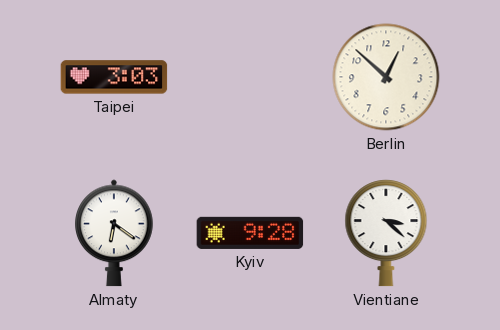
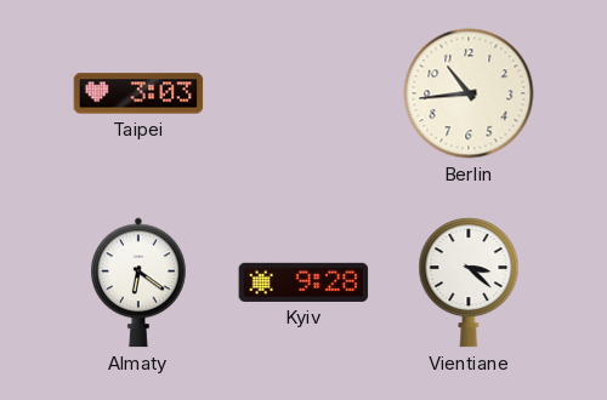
Berlin: 12:52 -> 10:44 (469, 93)
